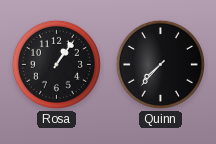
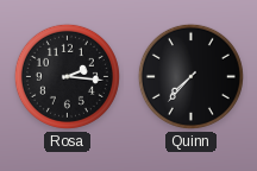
Rosa: 1:06 -> 2:16 (67, 76)
